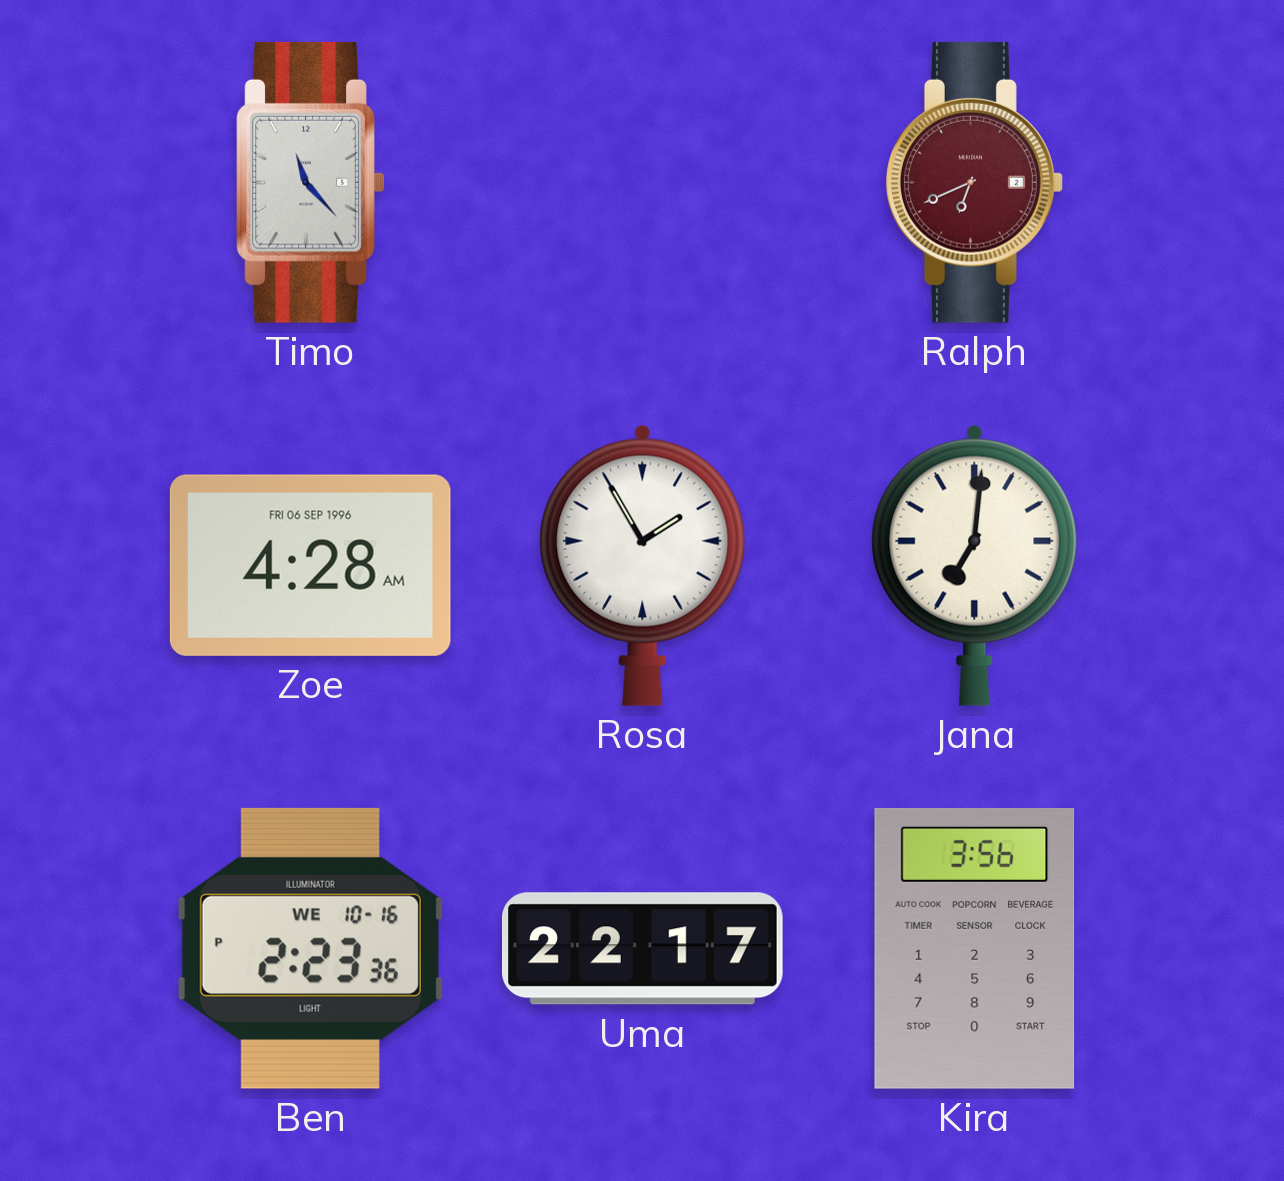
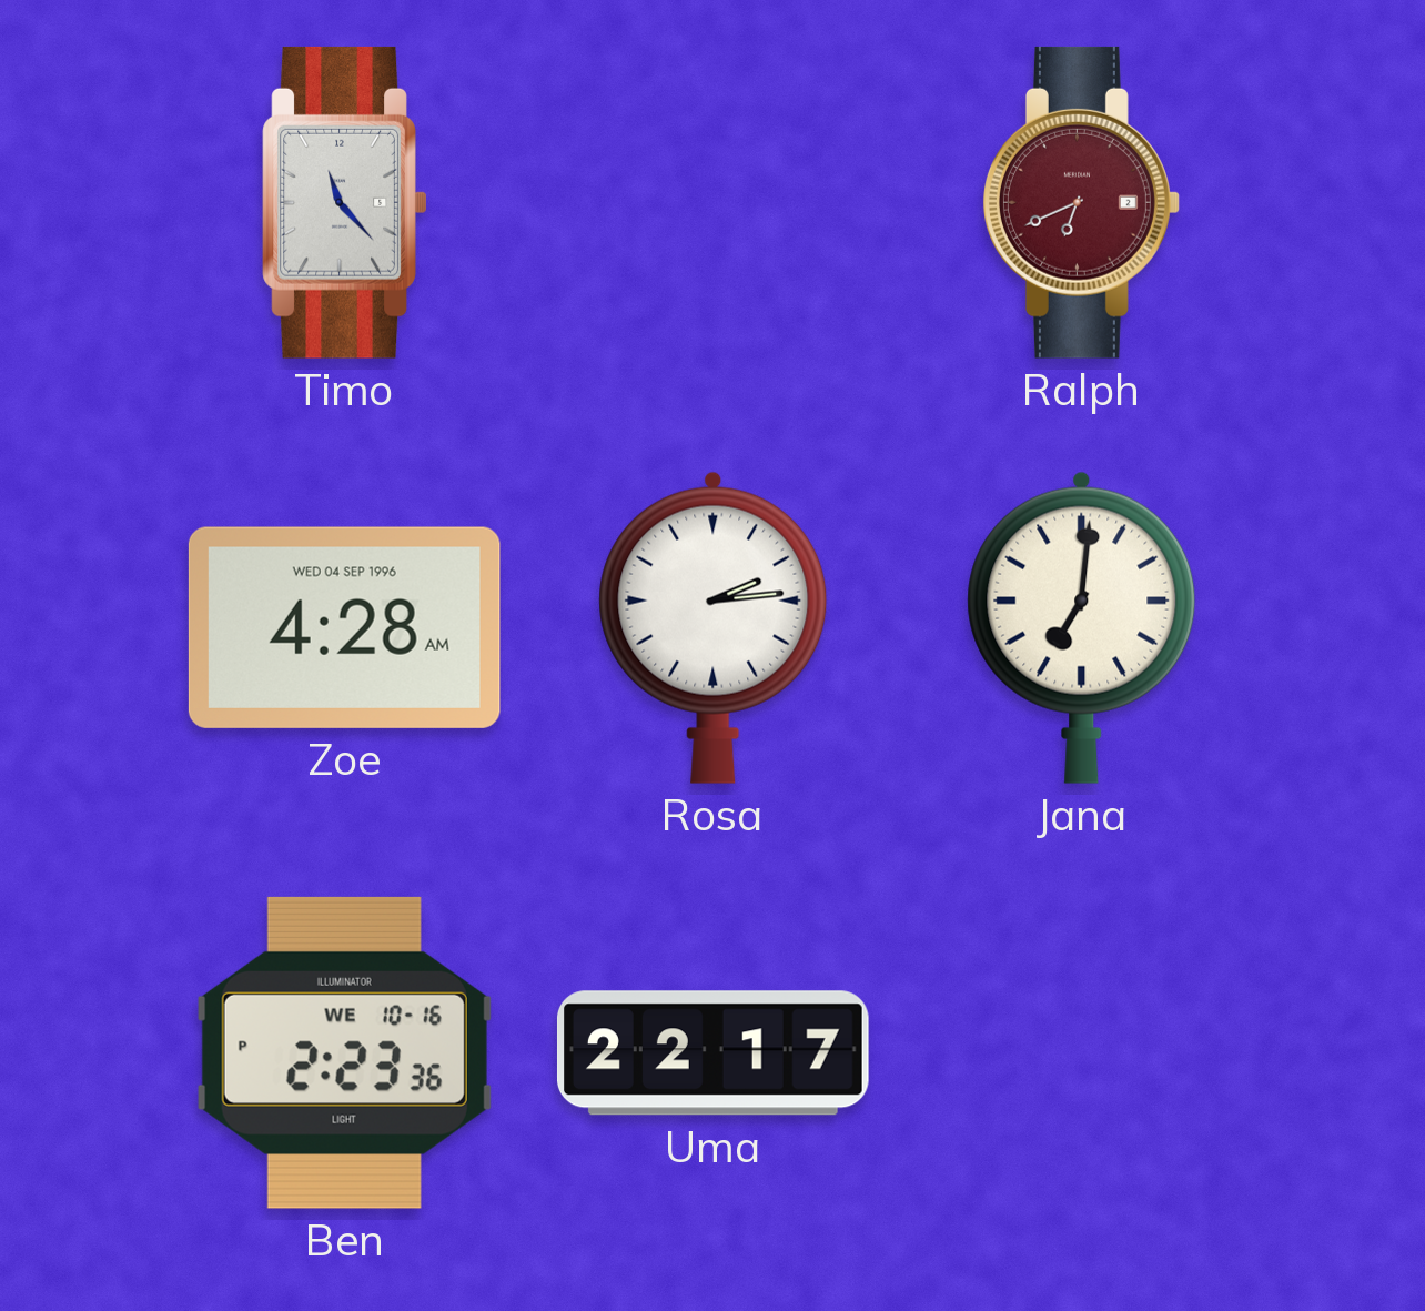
Zoe date: FRI 06 SEP 1996 -> WED 04 SEP 1996 (344, 627)
Rosa: 1:55 -> 2:14 (714, 627)
Kira: 3:56 -> none (975, 948)
